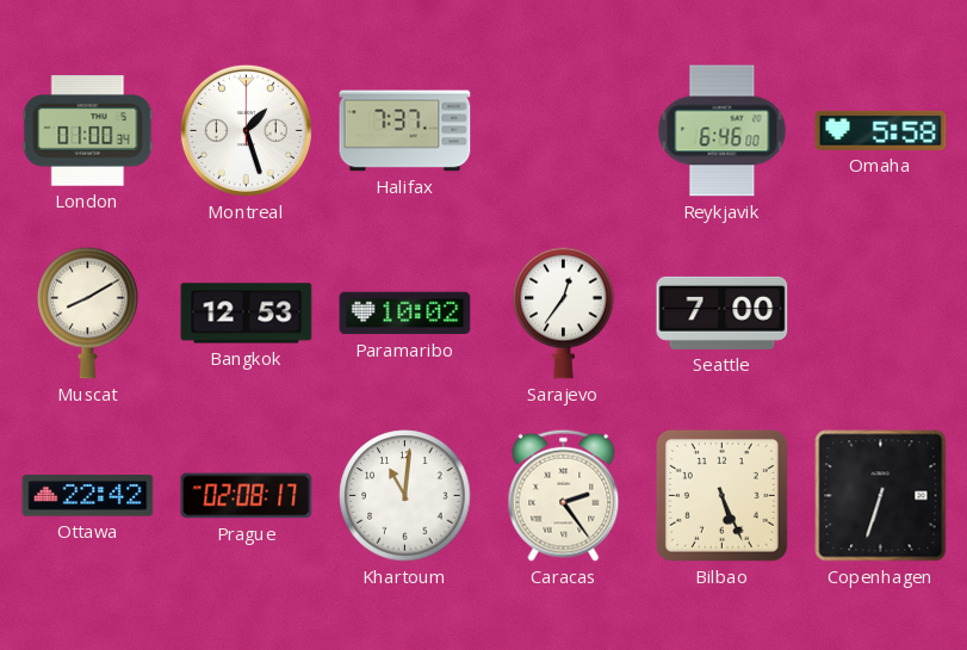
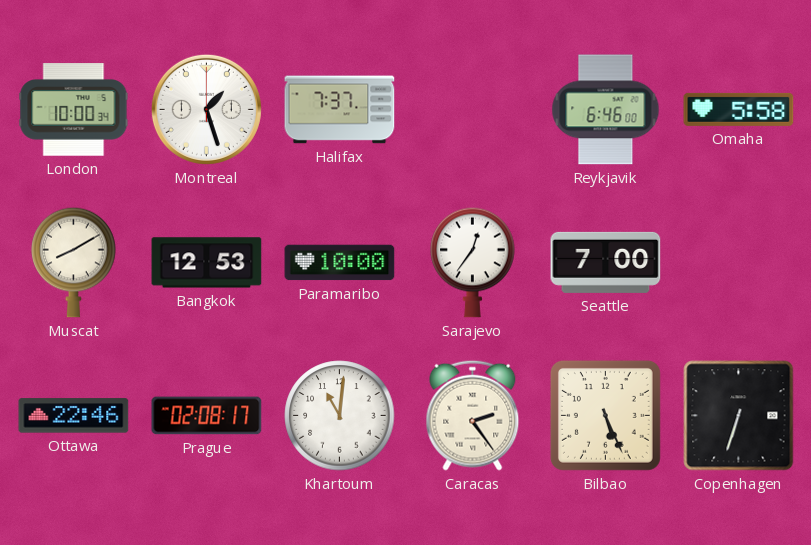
London: 01:00 -> 10:00 (74, 110)
Paramaribo: 10:02 -> 10:00 (340, 263)
Ottawa: 22:42 -> 22:46 (74, 416)
